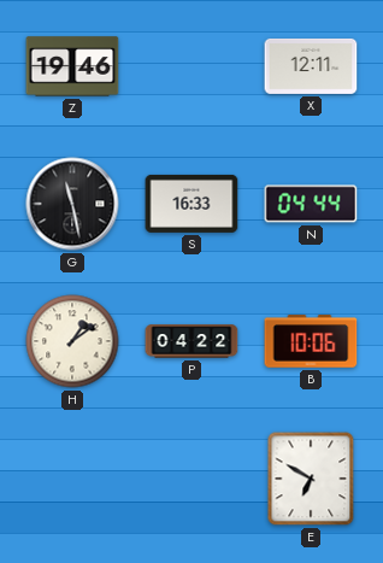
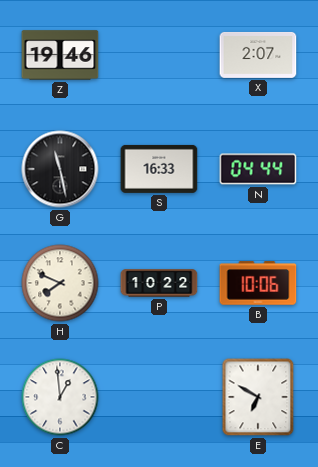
X: 12:11 -> 2:07 (258, 55)
H: 1:09 -> 7:49 (60, 283)
P: 04:22 -> 10:22 (159, 283)
C: none -> 12:59 (60, 397)
